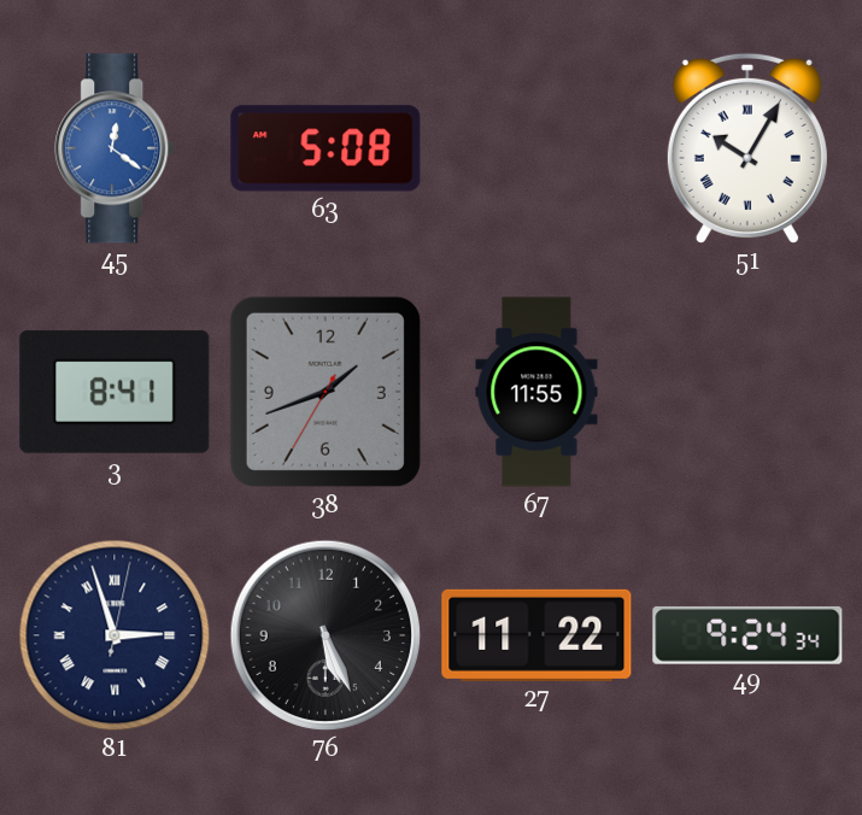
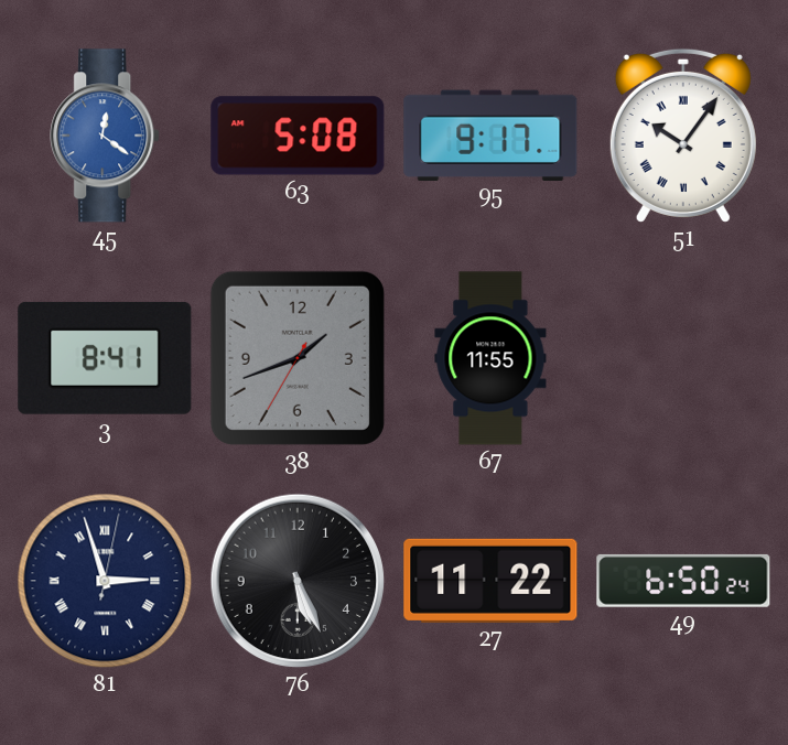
95: none -> 9:17 (490, 134)
51: 10:05 -> 10:06 (683, 136)
49: 9:24 -> 6:50 (683, 581)
